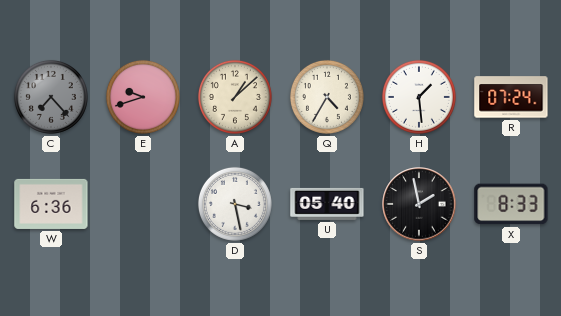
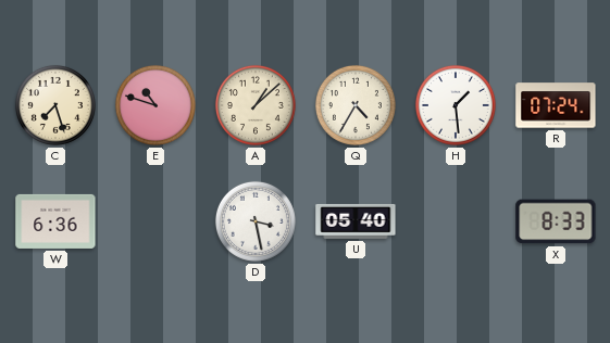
C: 7:23 -> 7:27 (55, 105)
C dial: grey -> cream (55, 105)
E: 9:42 -> 10:48 (155, 105)
S: 1:58 -> none (419, 204)
